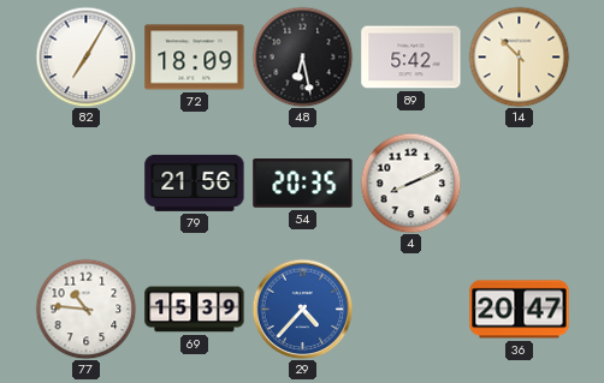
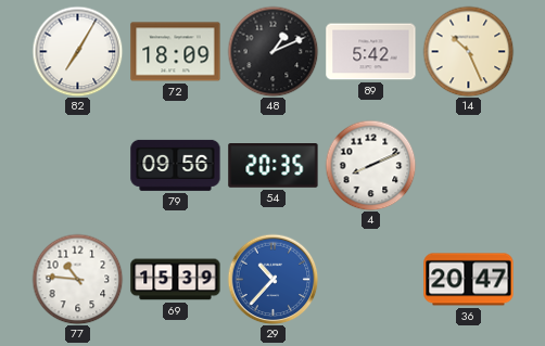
48: 6:28 -> 1:11 (272, 51)
14: 10:30 -> 10:26 (468, 51)
79: 21:56 -> 09:56 (176, 165)
29: 4:37 -> 10:37 (272, 279)
